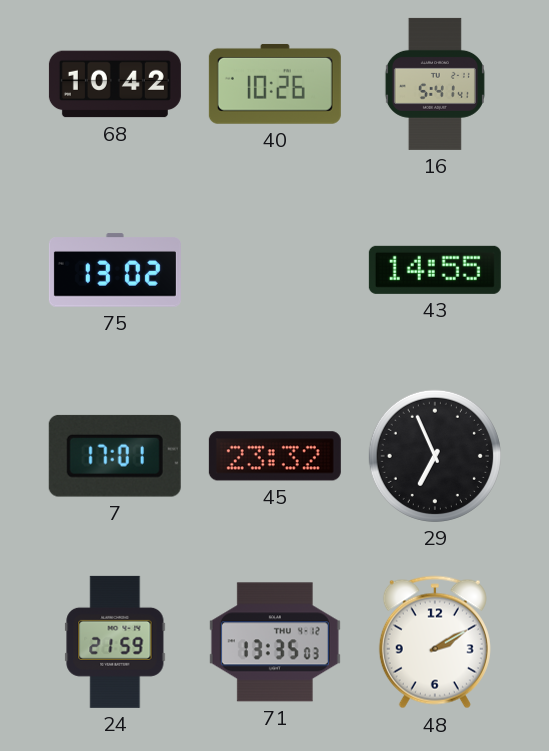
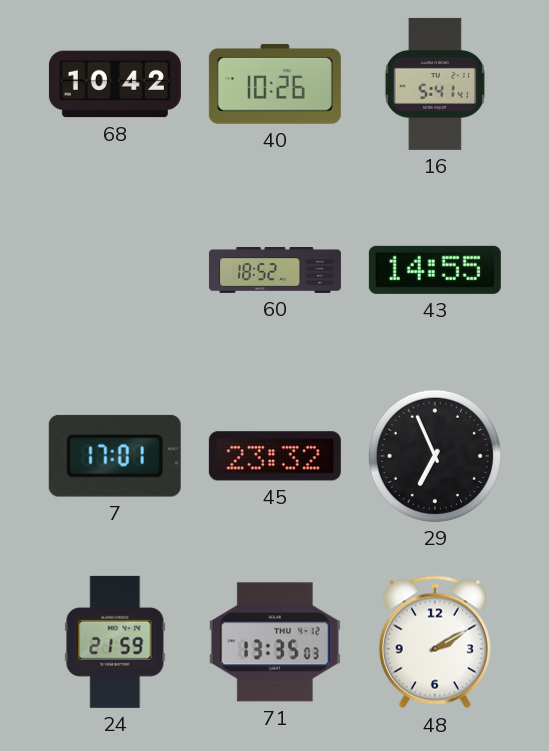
75: 13:02 -> none (115, 270)
60: none -> 18:52 (275, 271)
